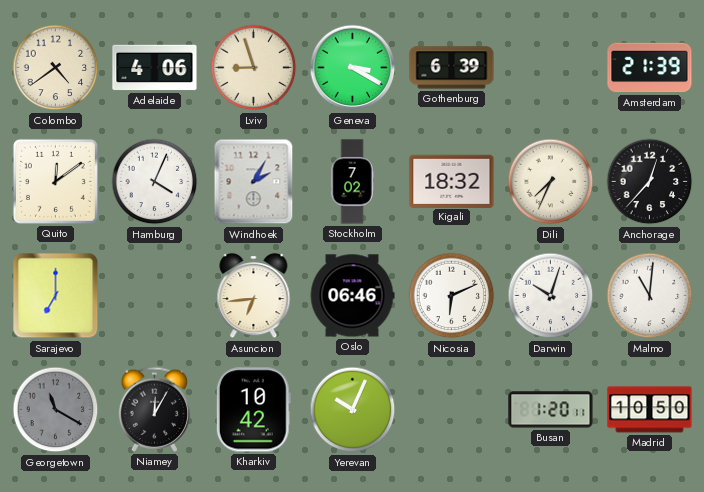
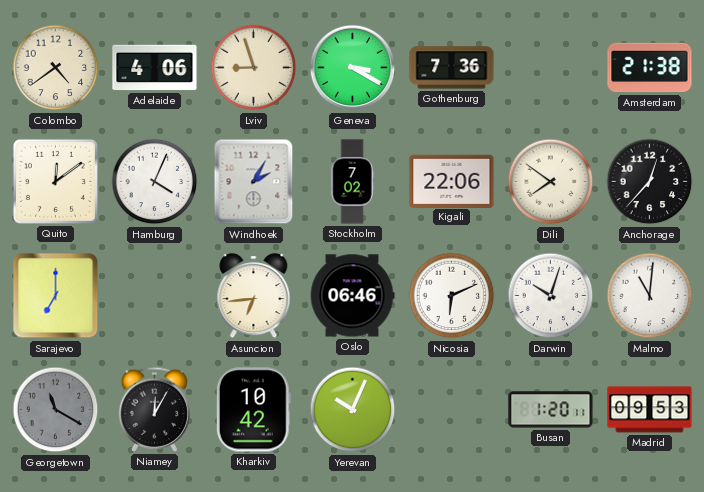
Gothenburg: 6:39 -> 7:36 (452, 68)
Amsterdam: 21:39 -> 21:38 (650, 68)
Kigali: 18:32 -> 22:06 (452, 181)
Dili: 7:34 -> 7:51 (551, 182)
Madrid: 10:50 -> 09:53 (650, 410)
